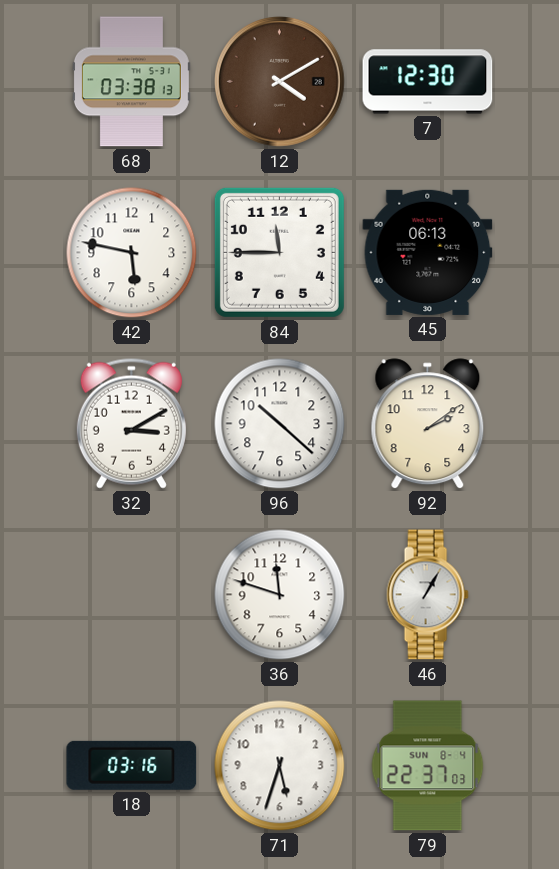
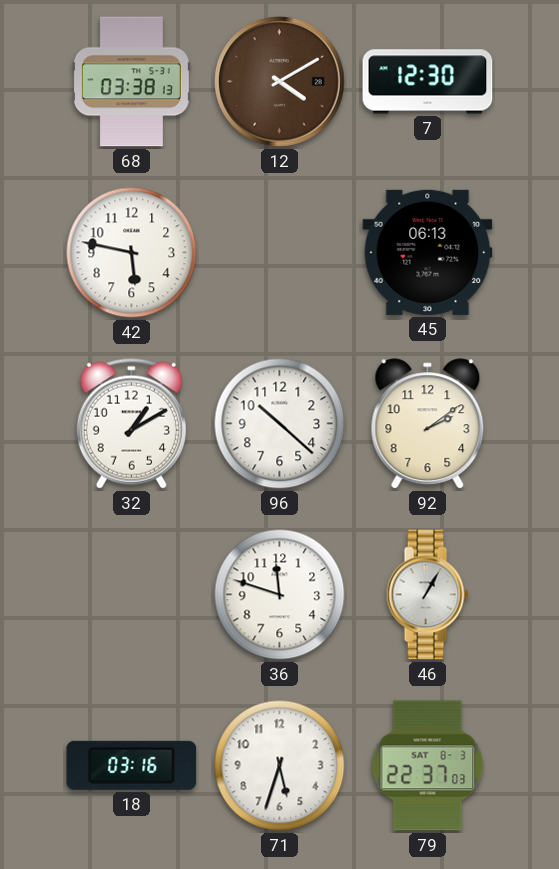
84: 11:45 -> none (279, 252)
32: 3:10 -> 1:10 (131, 423)
79 date: SUN 8-4 -> SAT 8-3 (428, 766)
